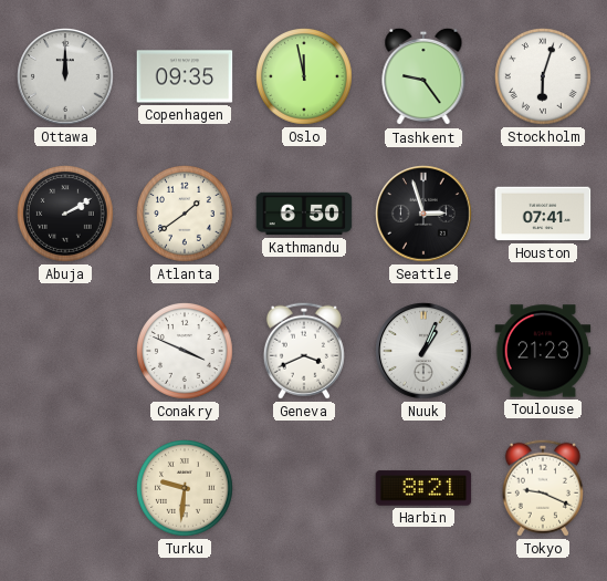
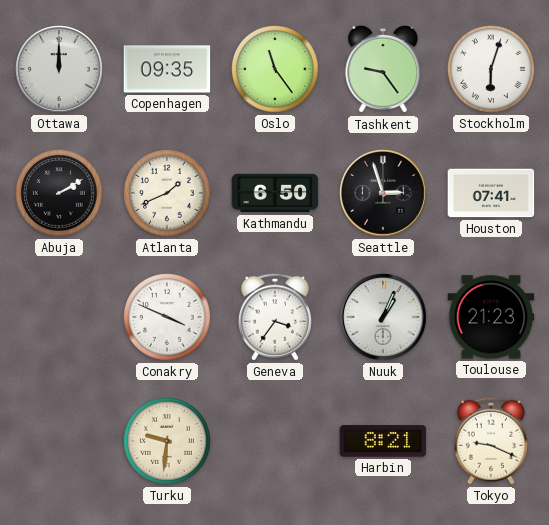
Oslo: 11:58 -> 11:24 (276, 70)
Atlanta: 1:39 -> 1:41 (168, 194)
Geneva: 3:41 -> 3:36 (275, 317)
